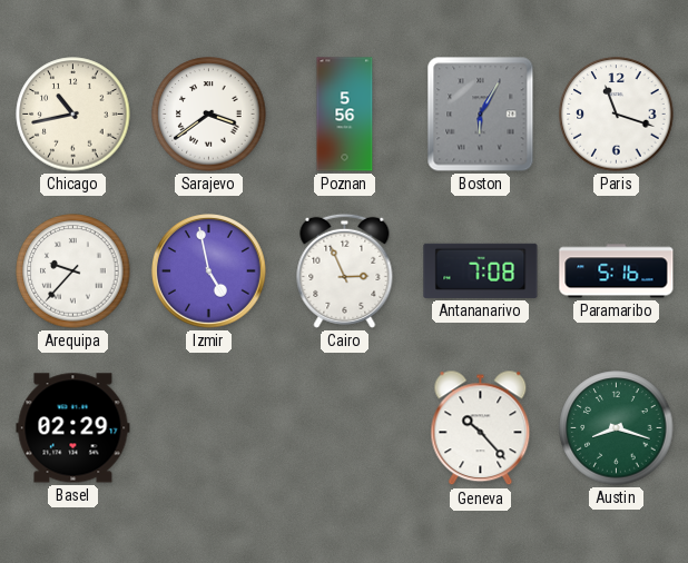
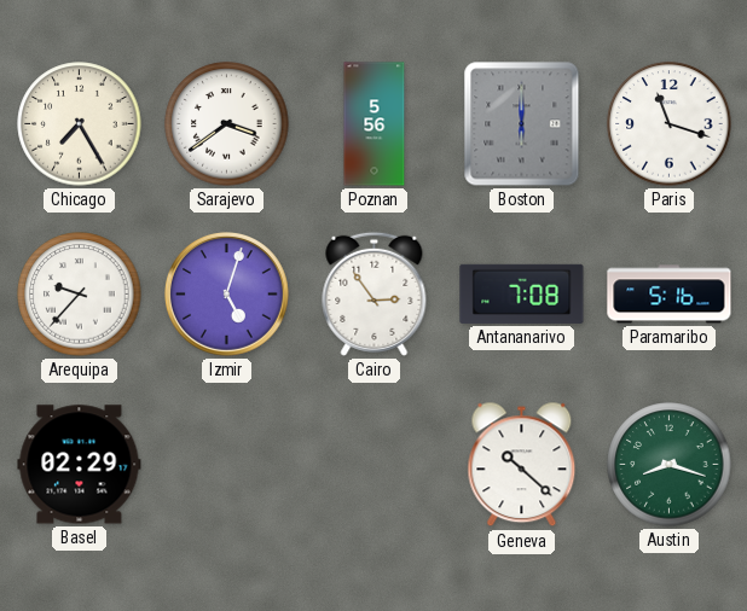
Chicago: 10:43 -> 7:25 (80, 124)
Boston: 6:05 -> 6:00 (522, 124)
Izmir: 4:58 -> 5:03 (227, 295)
Cairo: 2:56 -> 2:54 (375, 293)
Geneva: 10:23 -> 10:22 (522, 465)
